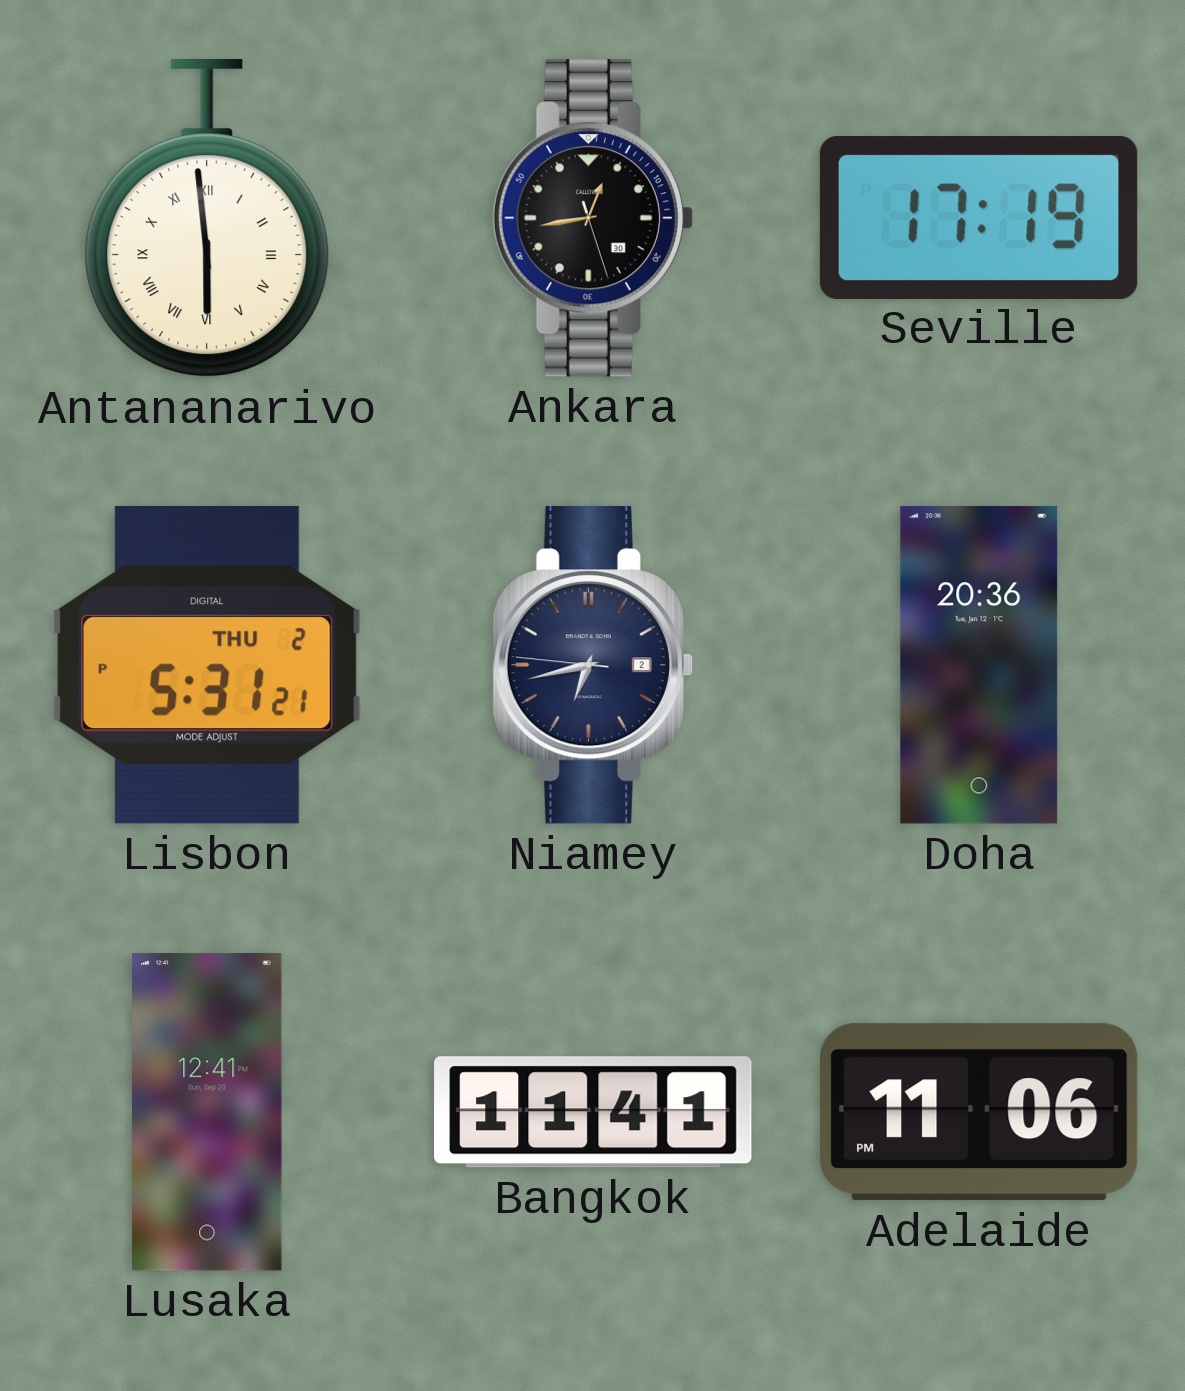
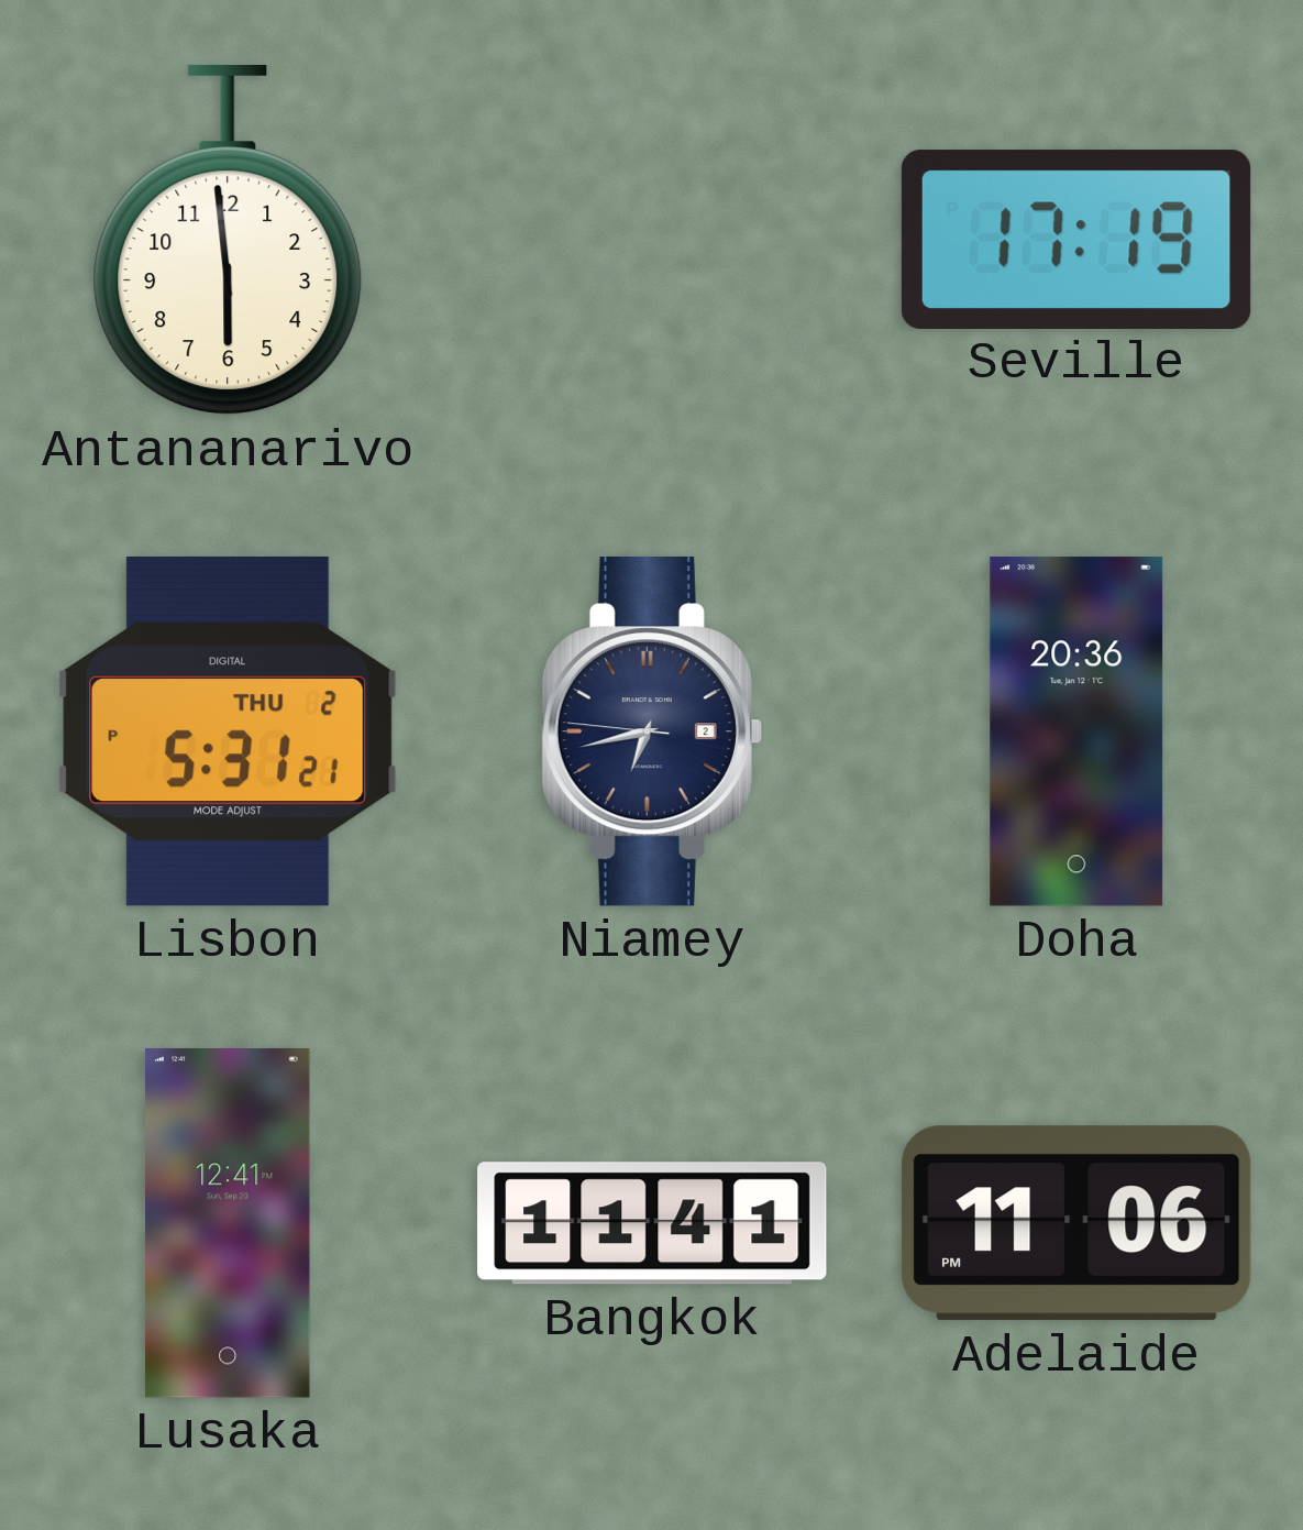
Antananarivo numerals: Roman -> Arabic (228, 241)
Ankara: 12:43 -> none (593, 219)
